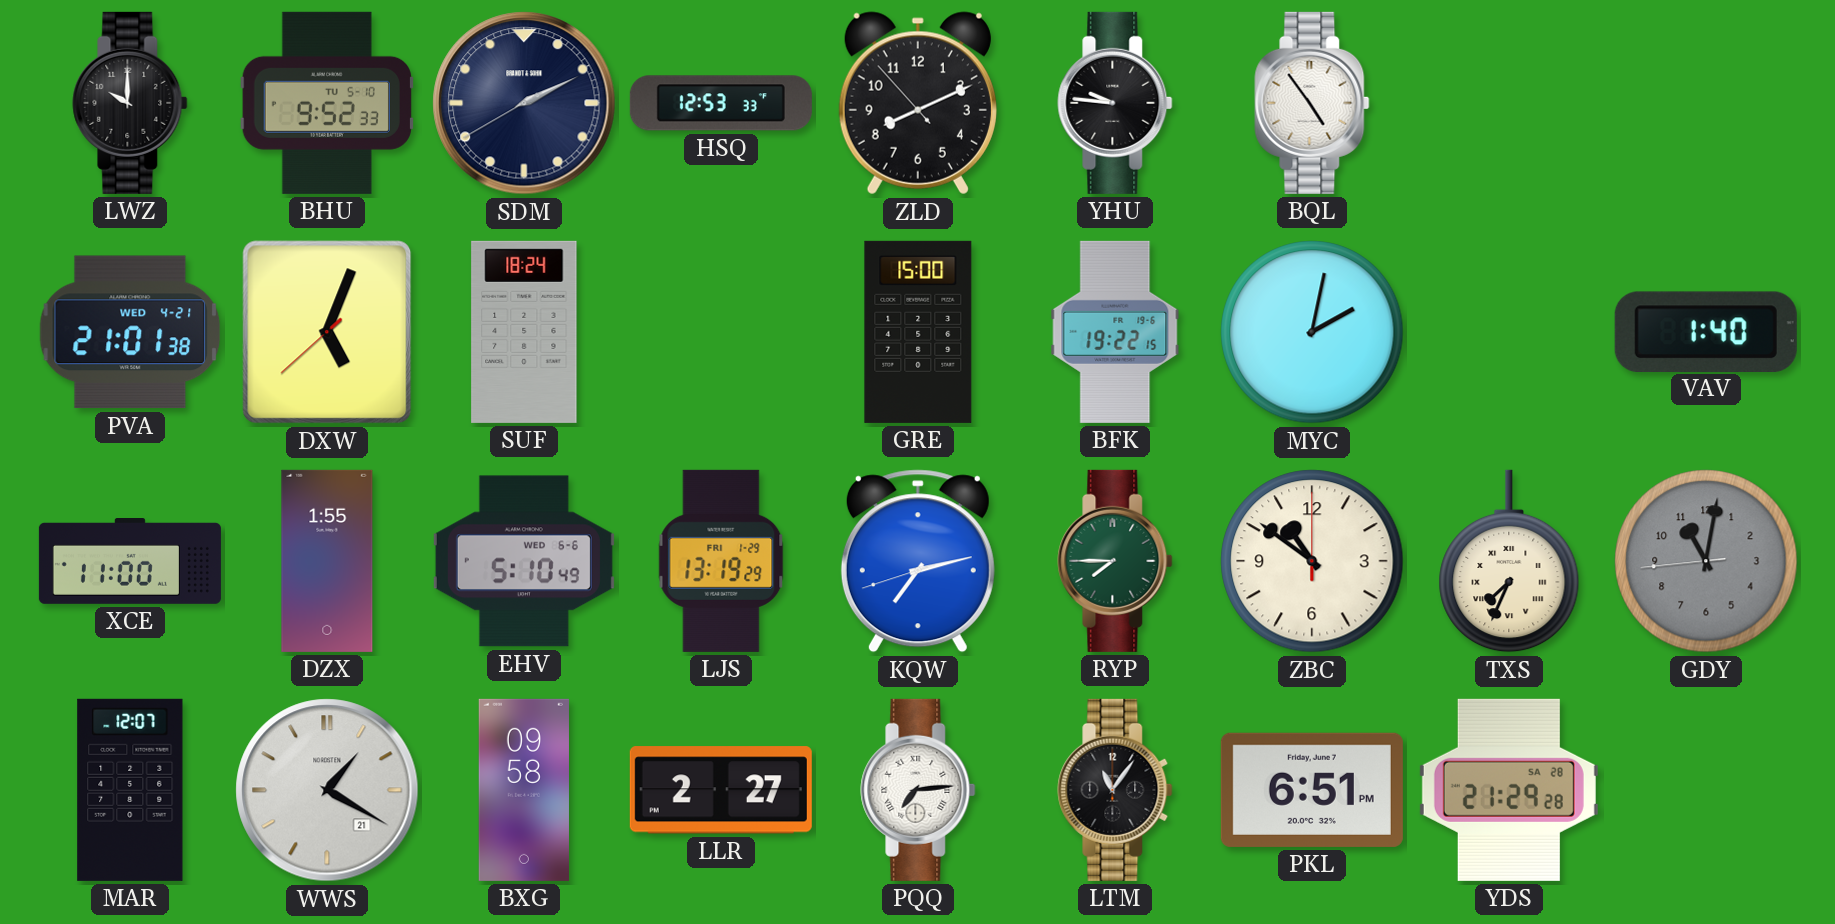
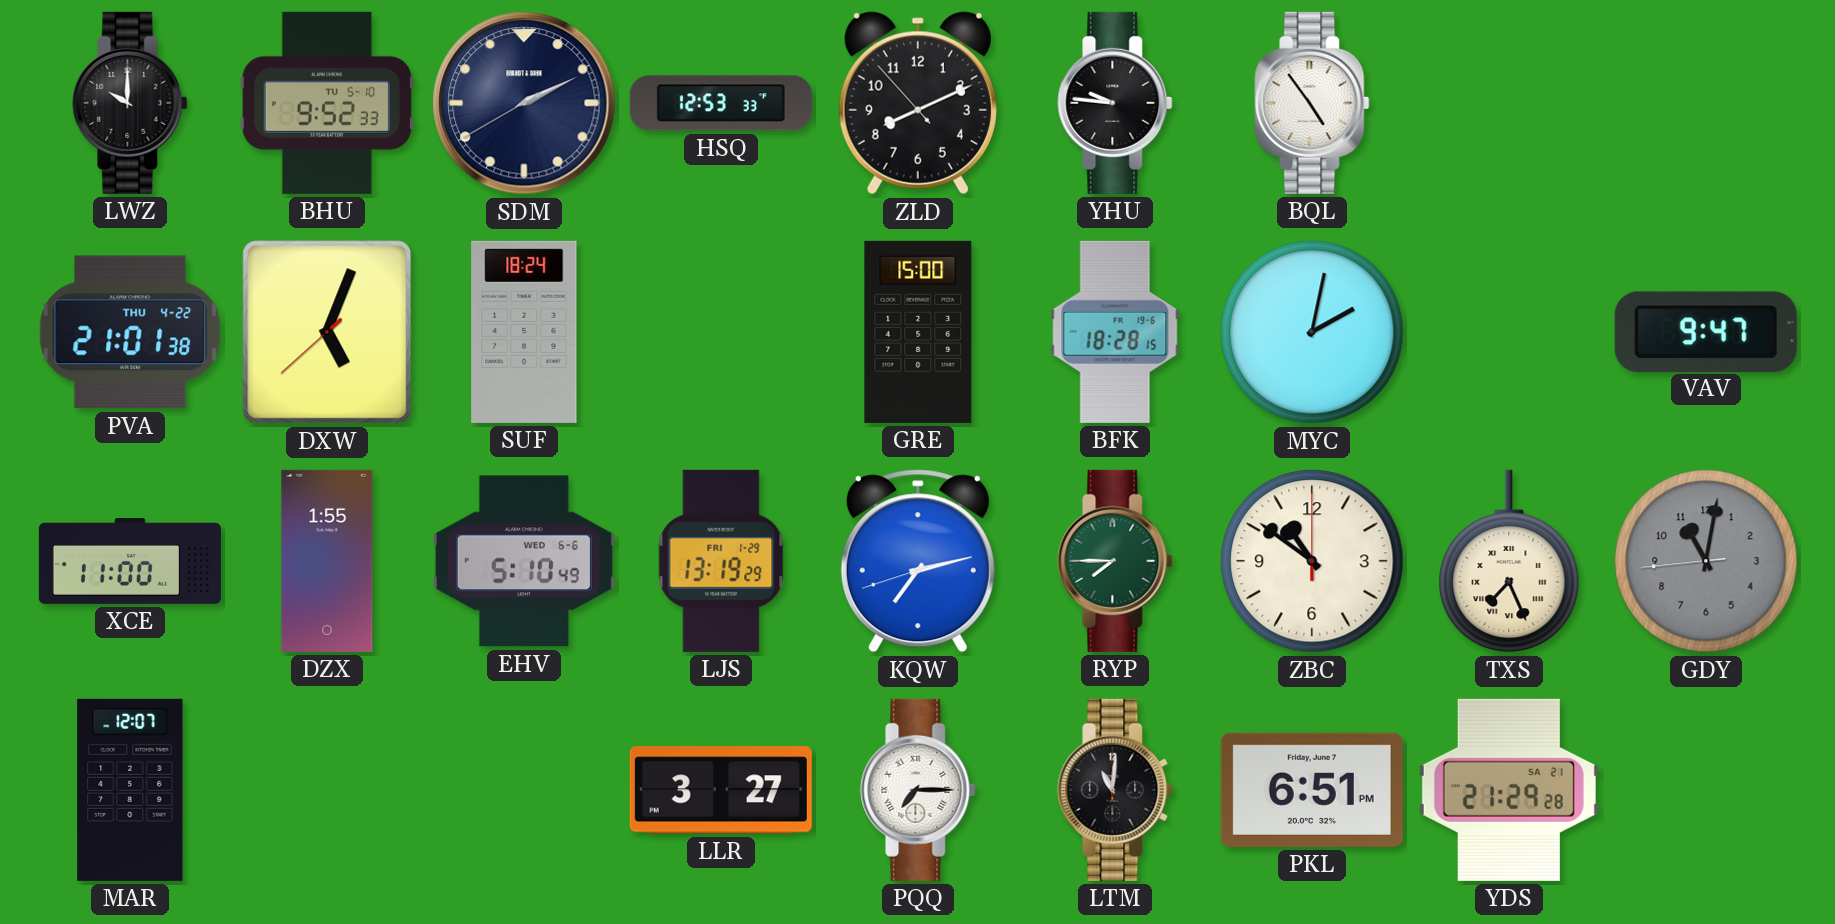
PVA date: WED 4-21 -> THU 4-22 (130, 332)
BFK: 19:22 -> 18:28 (1115, 332)
VAV: 1:40 -> 9:47 (1706, 331)
TXS: 7:34 -> 7:26 (1509, 561)
WWS: 1:20 -> none (327, 790)
BXG: 09:58 -> none (523, 790)
LLR: 2:27 -> 3:27 (721, 790)
PQQ: 7:14 -> 7:15 (918, 790)
LTM: 11:06 -> 11:01 (1115, 790)
YDS date: SA 28 -> SA 21 (1509, 790)
